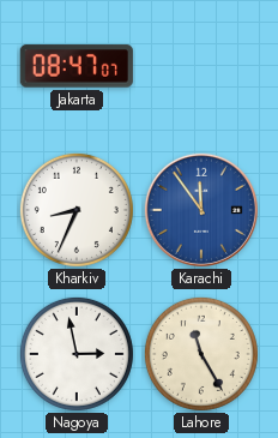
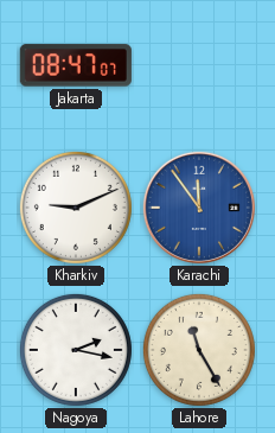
Kharkiv: 8:34 -> 9:11 (76, 208)
Nagoya: 2:58 -> 2:17 (76, 350)
